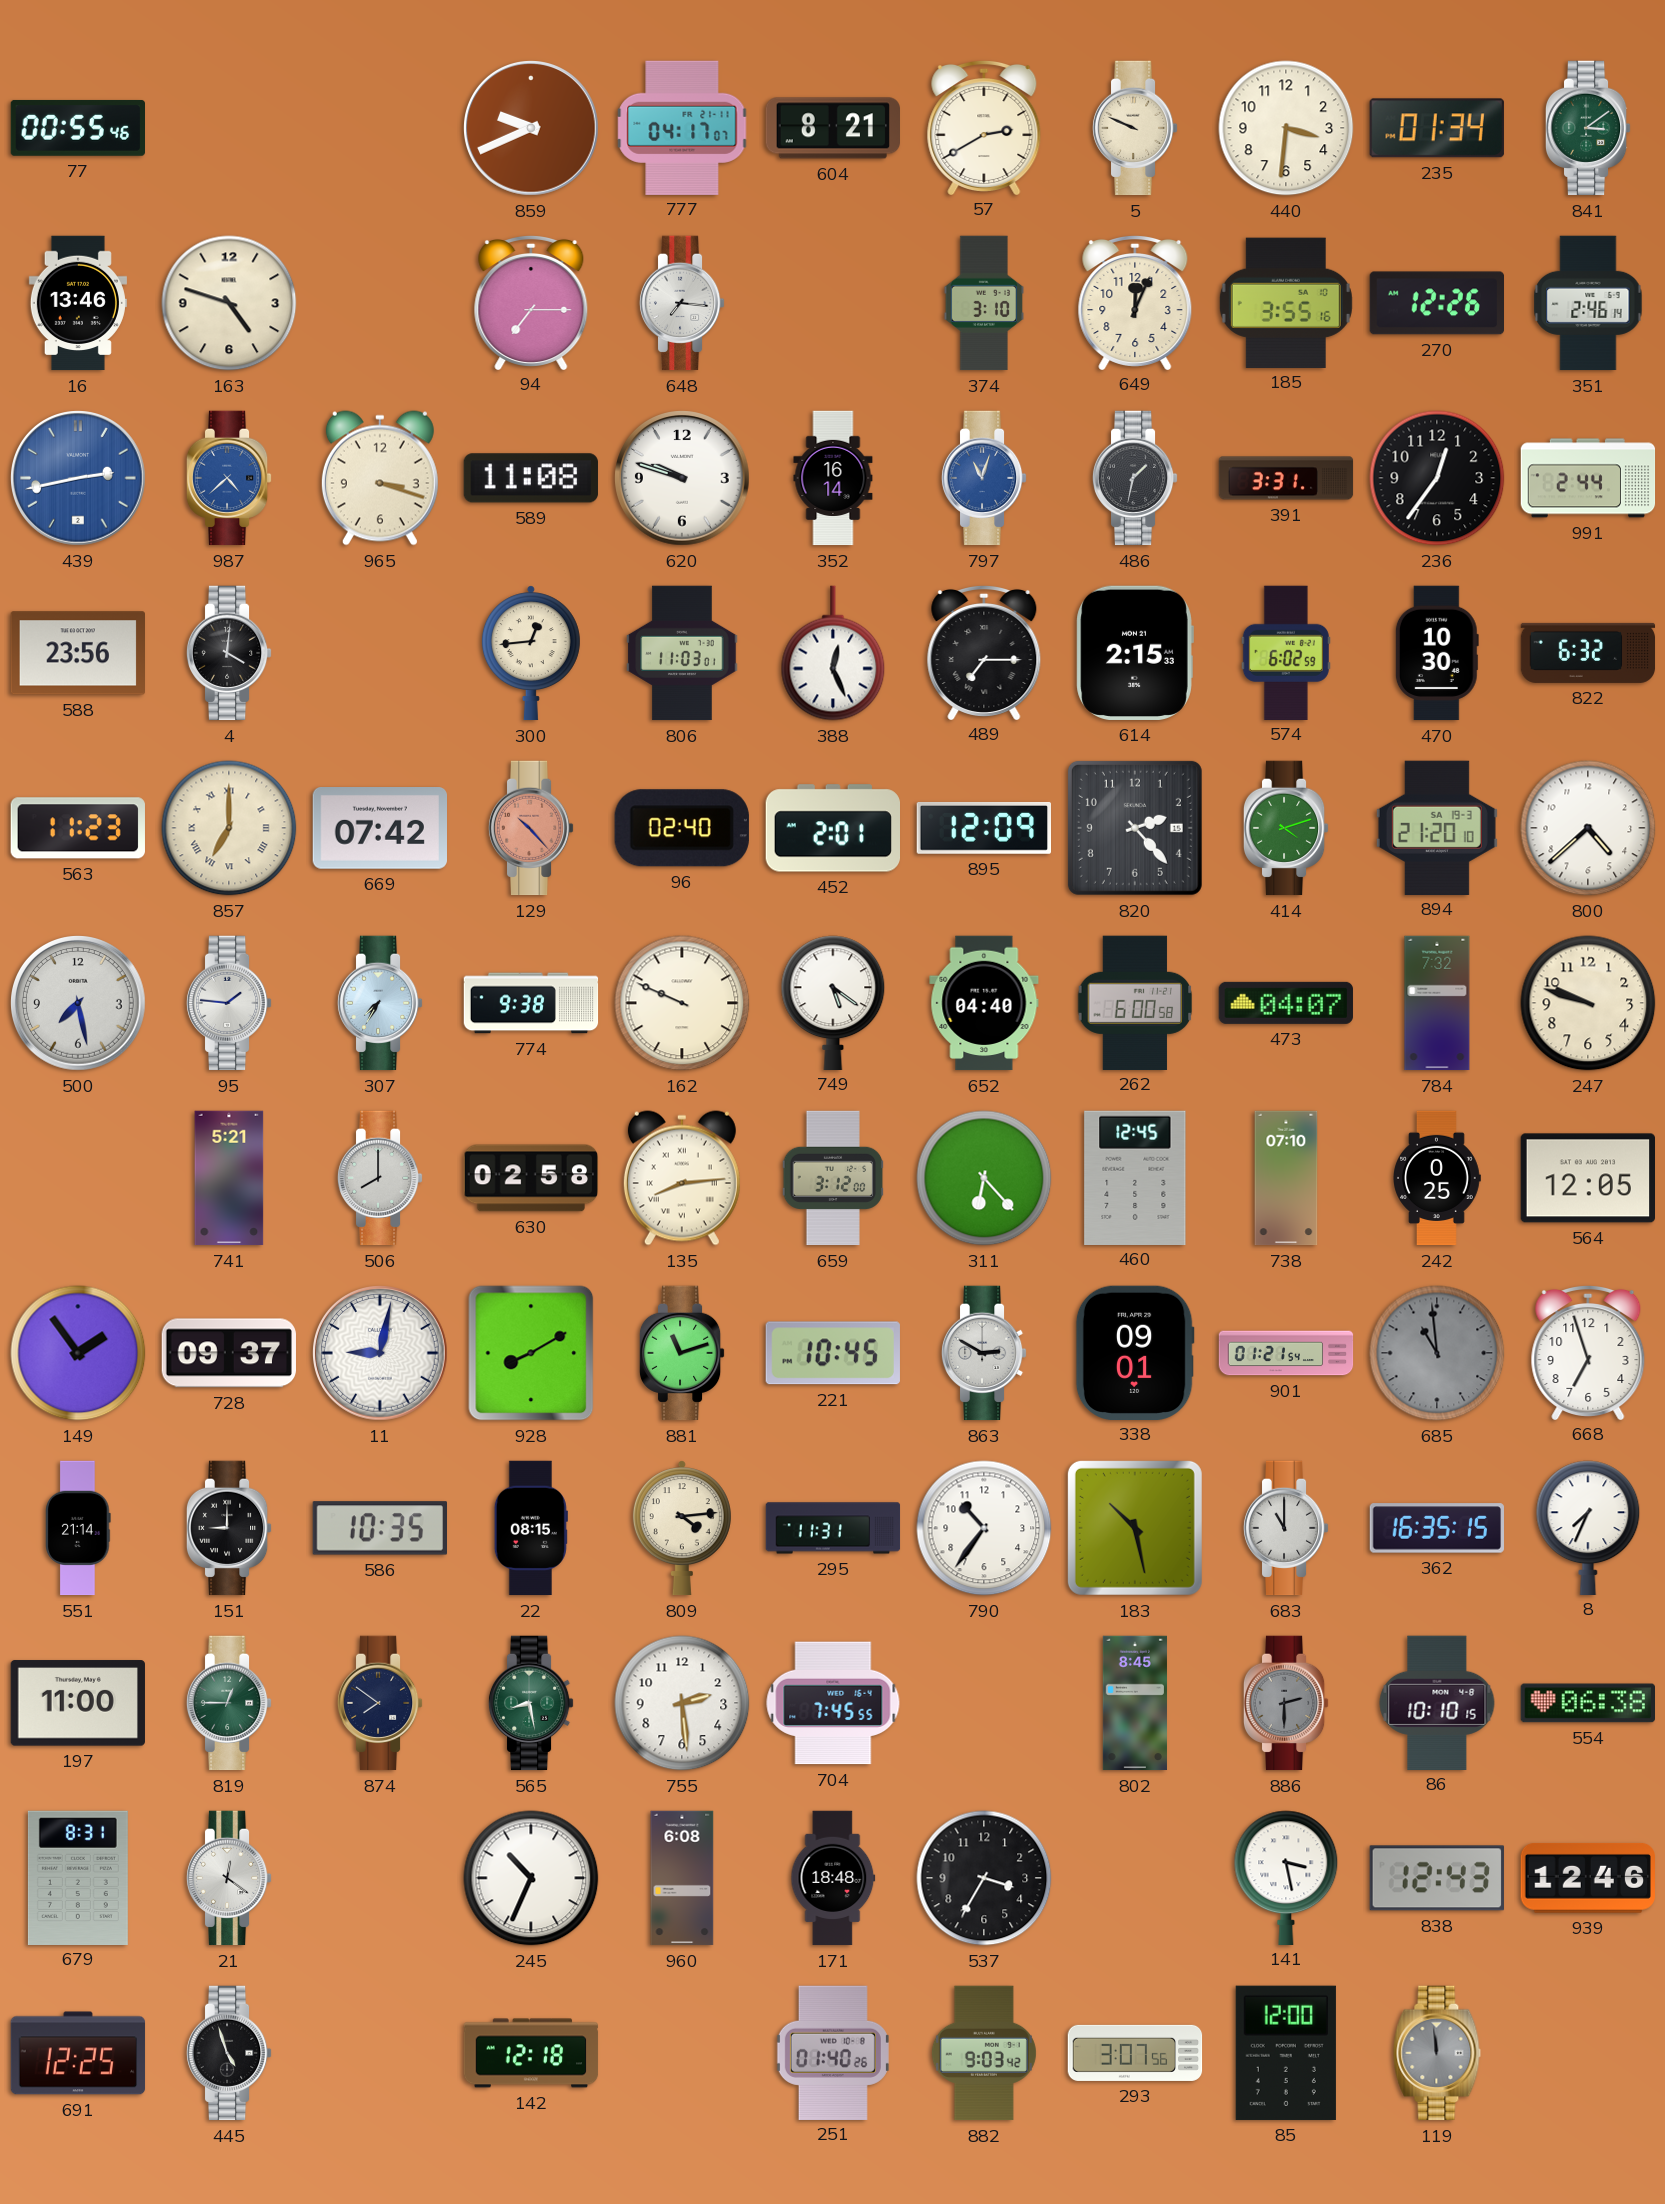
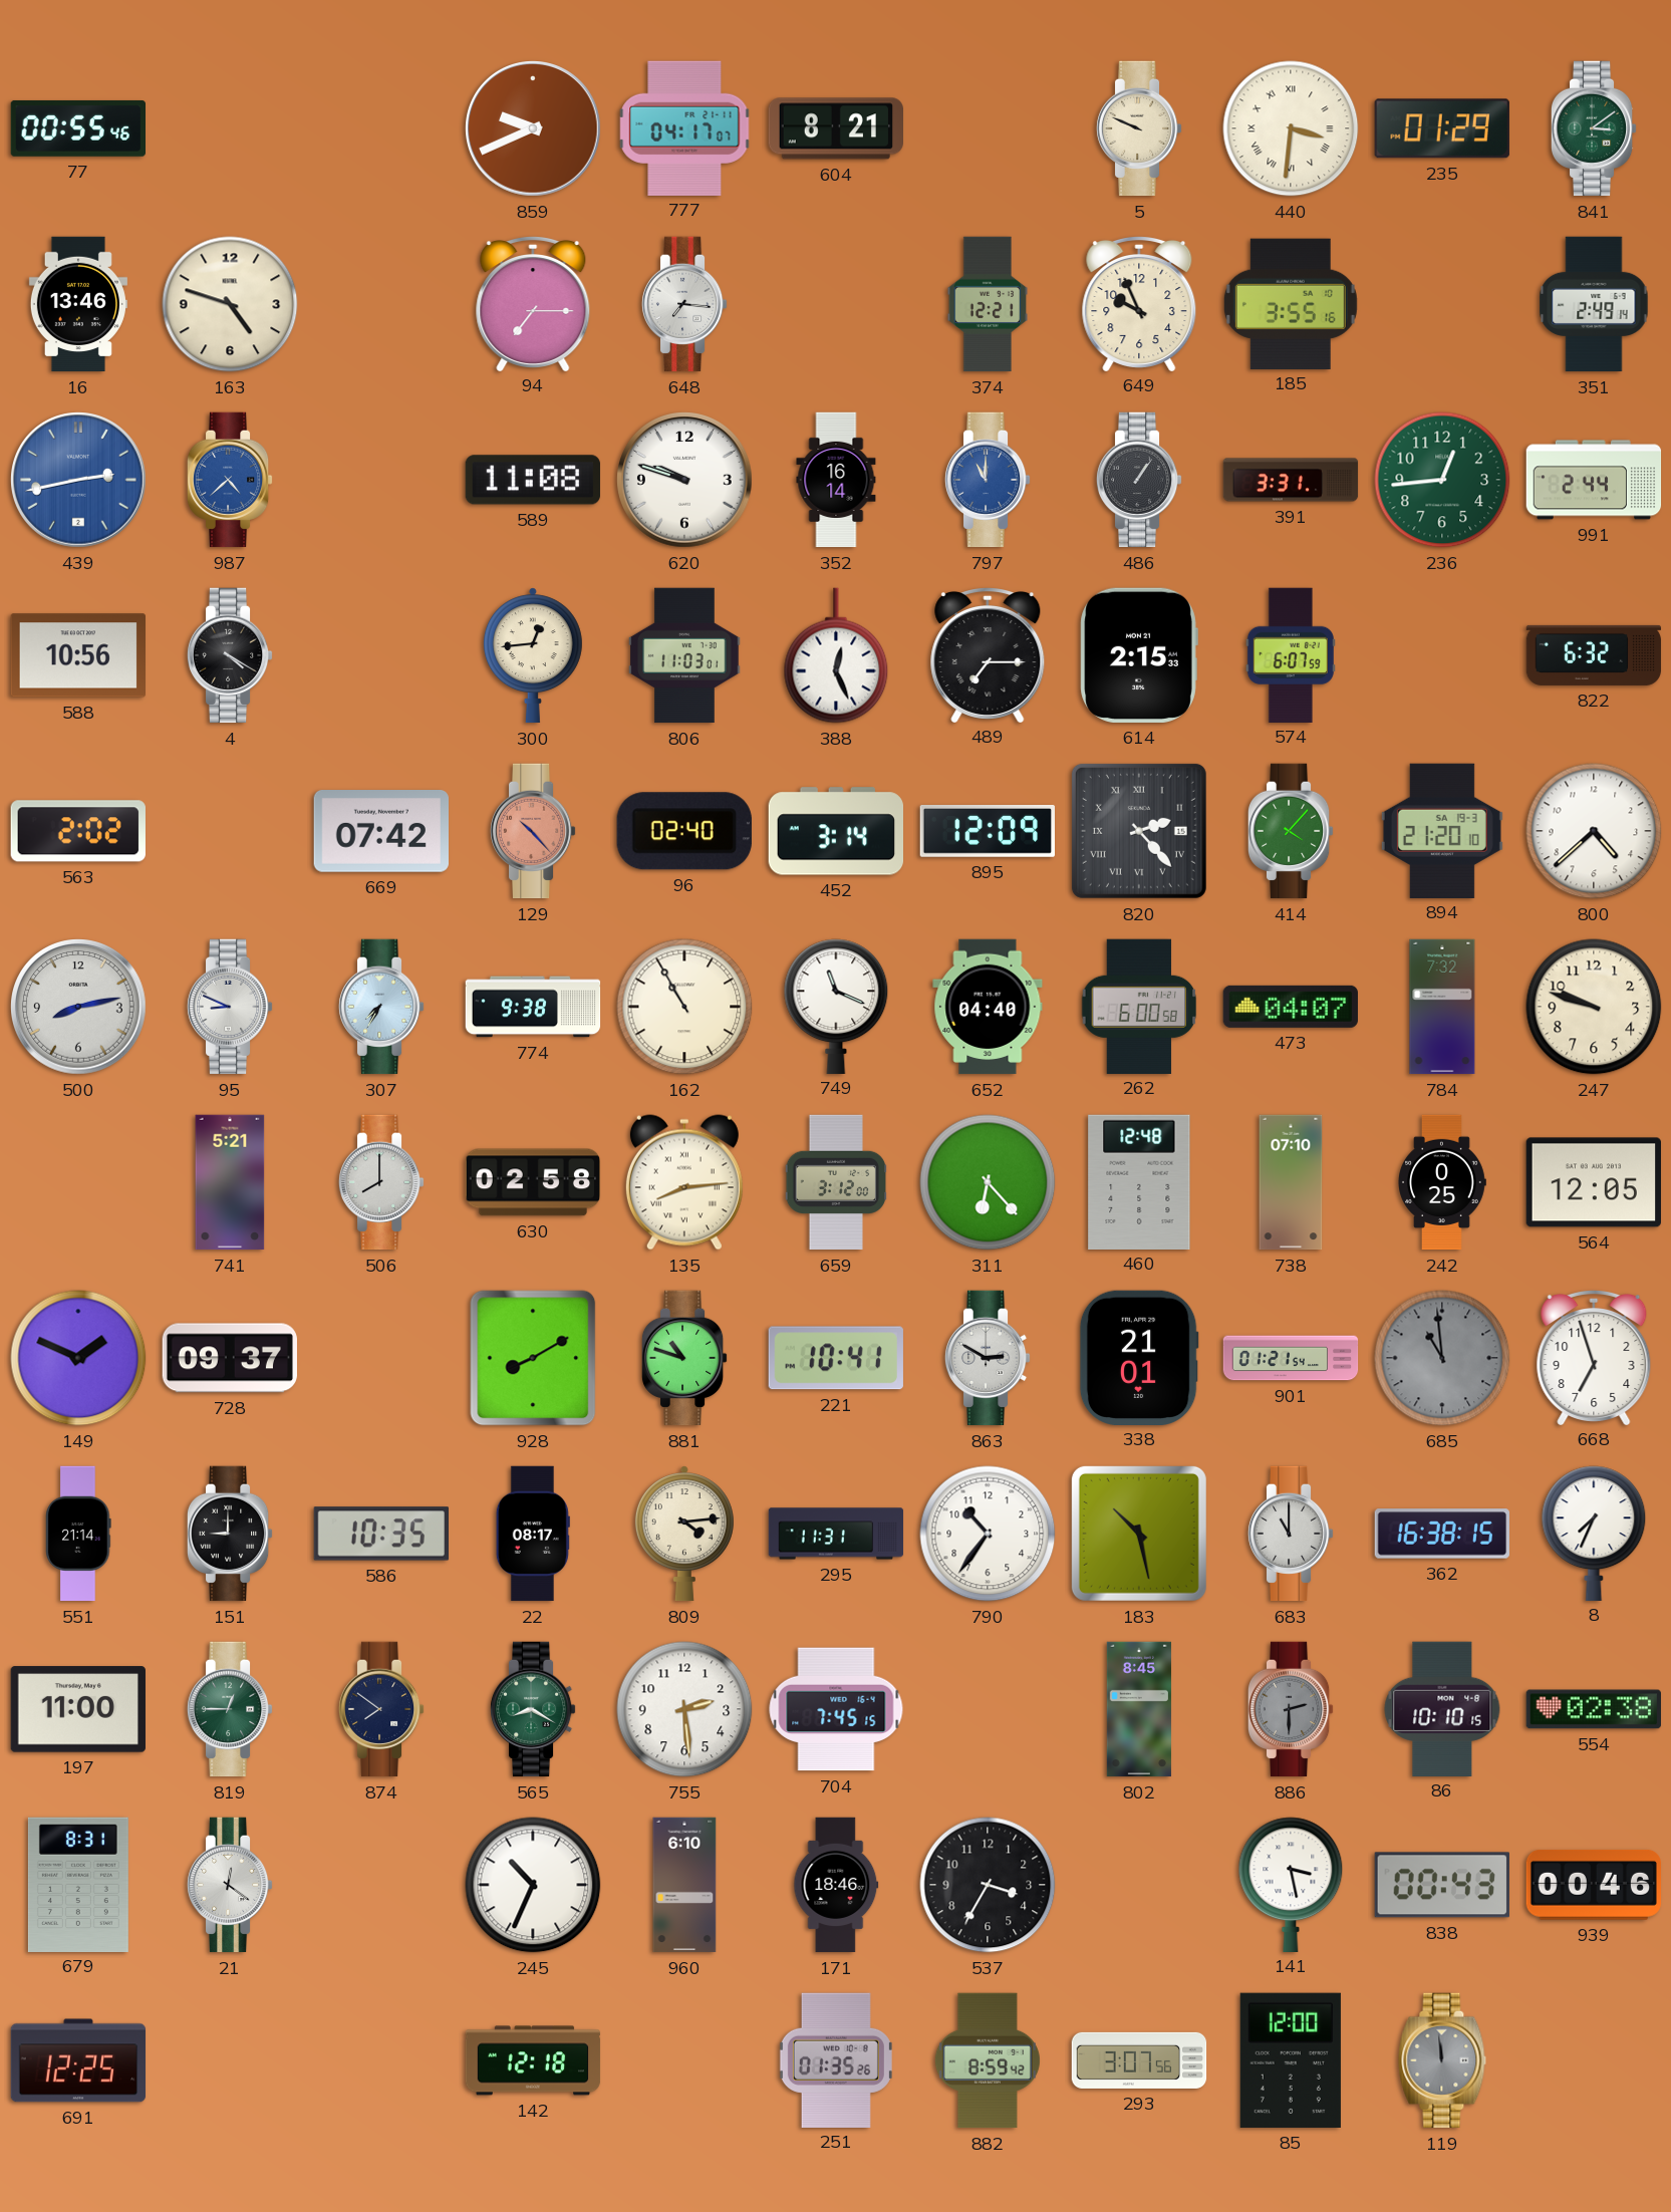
57: 2:40 -> none (984, 127)
440 numerals: Arabic -> Roman (1291, 128)
235: 01:34 -> 01:29 (1442, 128)
374: 3:10 -> 12:21 (988, 304)
649: 12:04 -> 9:56 (1139, 303)
270: 12:26 -> none (1436, 303)
351: 2:46 -> 2:49 (1594, 304)
965: 3:18 -> none (380, 478)
797: 11:03 -> 11:00 (988, 480)
486: 1:32 -> 1:06 (1139, 480)
236: 12:36 -> 12:44 (1442, 480)
236 dial: black -> green (1442, 480)
588: 23:56 -> 10:56 (77, 655)
4: 4:01 -> 4:20 (230, 655)
574: 6:02 -> 6:07 (1291, 654)
470: 10:30 -> none (1437, 653)
563: 11:23 -> 2:02 (78, 831)
857: 7:00 -> none (229, 828)
452: 2:01 -> 3:14 (835, 831)
820 numerals: Arabic -> Roman (1139, 831)
414: 4:12 -> 4:07 (1291, 831)
500: 7:28 -> 8:13 (79, 1008)
95: 1:46 -> 8:49 (230, 1007)
162: 9:49 -> 10:55 (684, 1007)
749: 5:21 -> 11:19 (836, 1006)
460: 12:45 -> 12:48 (1139, 1181)
149: 1:54 -> 1:49 (78, 1358)
11: 9:02 -> none (381, 1354)
881: 11:12 -> 10:48 (684, 1358)
221: 10:45 -> 10:41 (836, 1358)
338: 09:01 -> 21:01 (1139, 1357)
22: 08:15 -> 08:17 (533, 1534)
362: 16:35 -> 16:38 (1442, 1534)
565: 8:28 -> 8:20 (533, 1709)
704: 7:45:55 -> 7:45:15 (836, 1709)
554: 06:38 -> 02:38 (1593, 1709)
960: 6:08 -> 6:10 (684, 1885)
171: 18:48 -> 18:46 (836, 1885)
838: 12:43 -> 00:43 (1442, 1885)
939: 12:46 -> 00:46 (1593, 1885)
445: 4:57 -> none (229, 2053)
251: 01:40 -> 01:35 (836, 2059)
882: 9:03 -> 8:59 (988, 2060)
